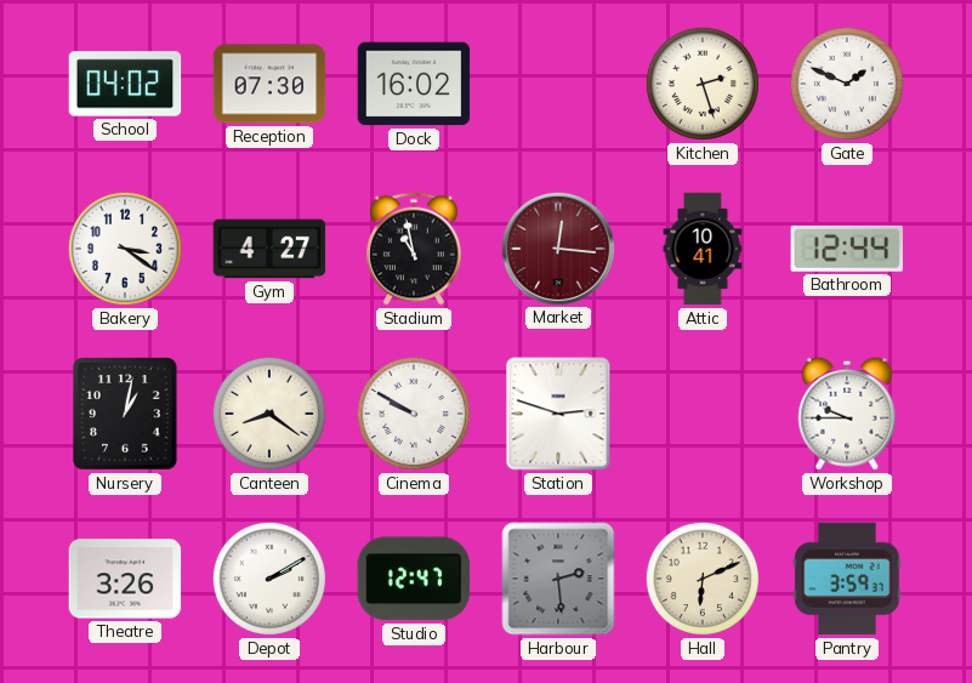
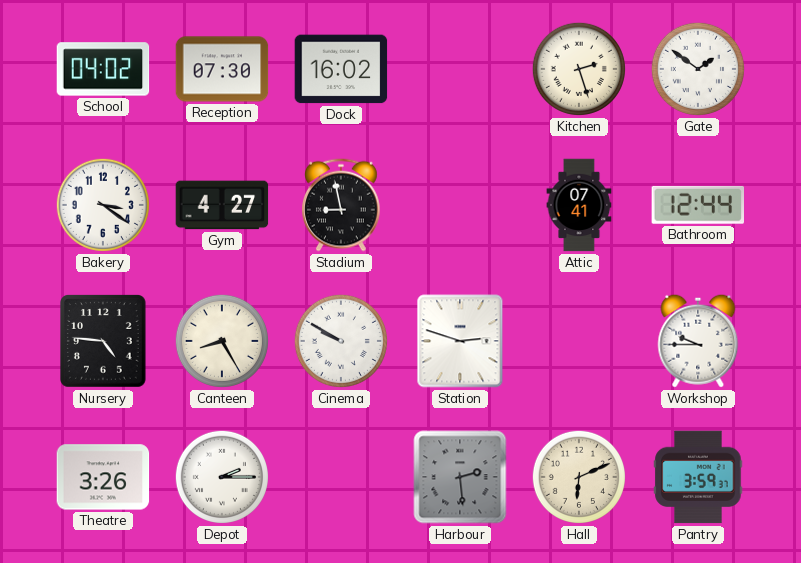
Gate: 1:49 -> 1:51 (698, 69)
Stadium: 10:58 -> 8:58 (342, 205)
Market: 12:16 -> none (557, 247)
Attic: 10:41 -> 07:41 (579, 205)
Nursery: 1:02 -> 4:46 (104, 341)
Canteen: 8:21 -> 8:25 (222, 341)
Depot: 2:10 -> 2:15 (222, 477)
Studio: 12:47 -> none (414, 579)
